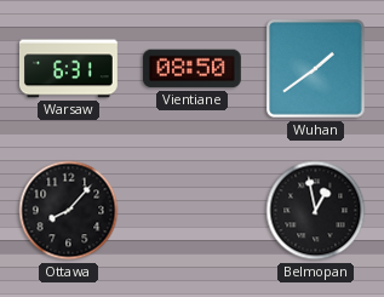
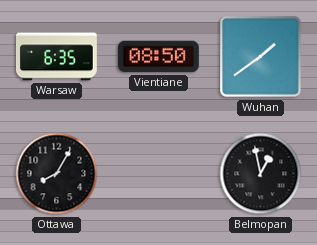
Warsaw: 6:31 -> 6:35 (57, 57)
Ottawa: 8:07 -> 8:05 (57, 174)
